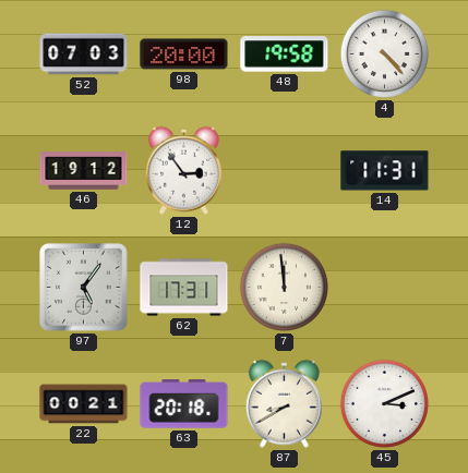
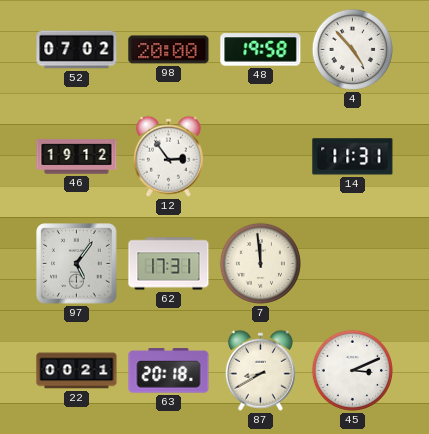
52: 07:03 -> 07:02 (77, 50)
4: 4:23 -> 4:53 (352, 49)
